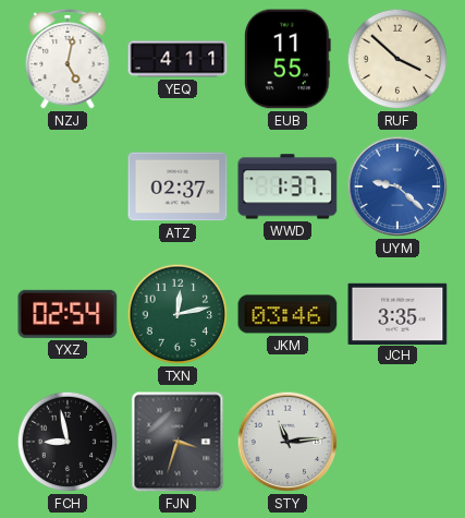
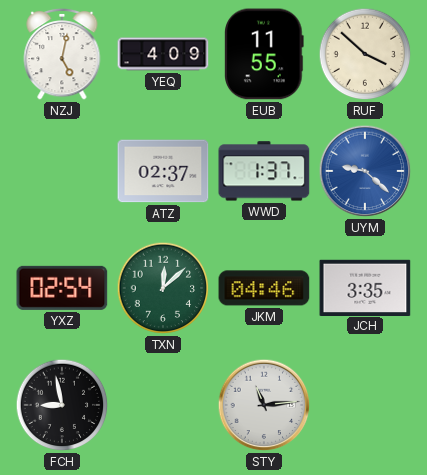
YEQ: 4:11 -> 4:09 (163, 54)
TXN: 12:13 -> 12:08 (163, 288)
JKM: 03:46 -> 04:46 (264, 288)
FJN: 3:33 -> none (178, 442)
